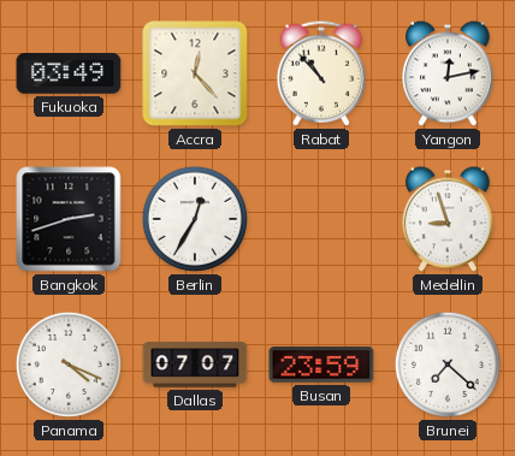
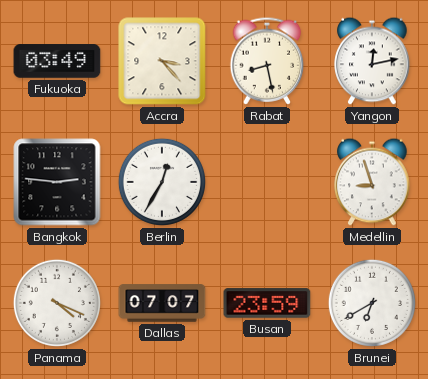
Accra: 12:23 -> 3:23 (162, 61)
Rabat: 10:53 -> 8:28 (267, 61)
Bangkok: 2:42 -> 2:46 (57, 182)
Brunei: 7:22 -> 6:40 (372, 303)
